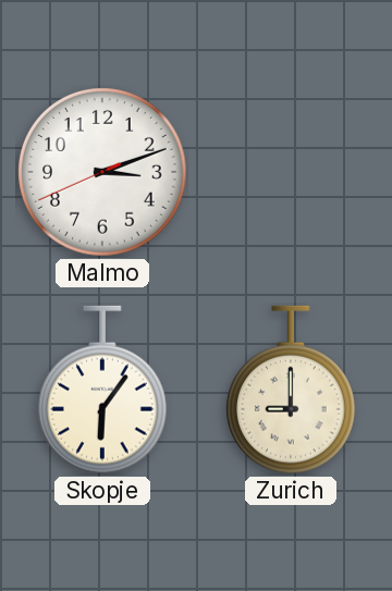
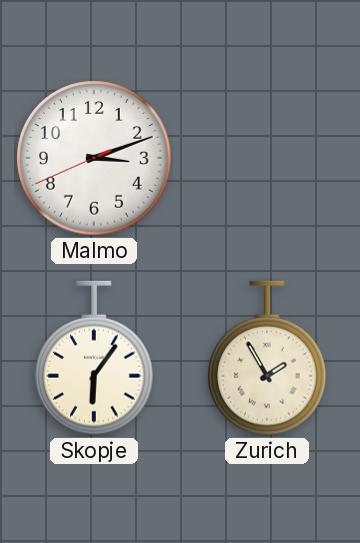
Zurich: 9:00 -> 1:55 (267, 358)
